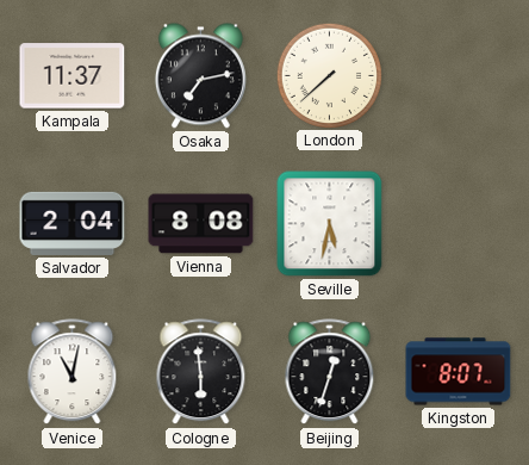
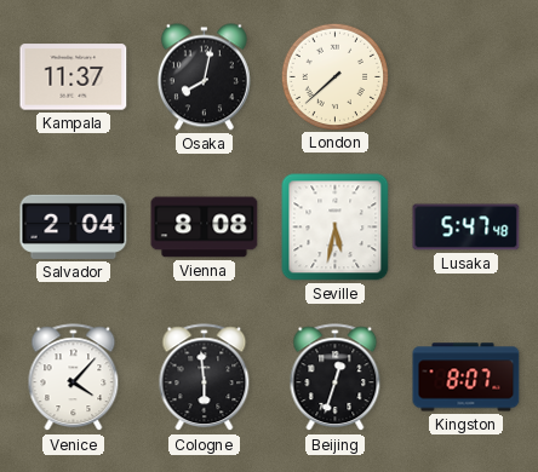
Osaka: 7:13 -> 8:02 (204, 77)
Lusaka: none -> 5:47 (467, 228)
Venice: 11:02 -> 4:07 (74, 378)
